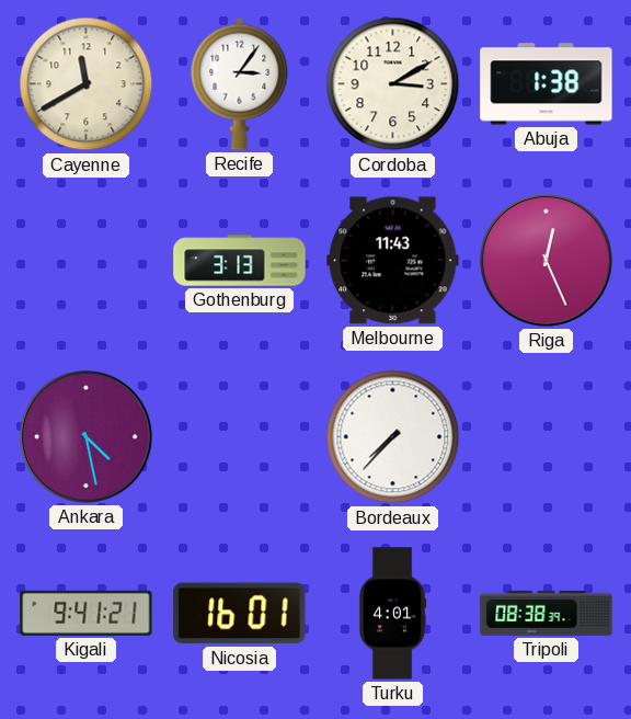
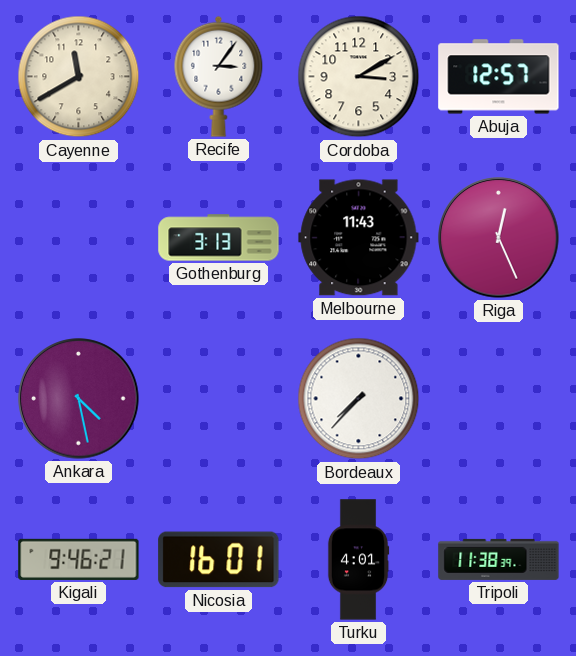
Abuja: 1:38 -> 12:57 (499, 77)
Kigali: 9:41 -> 9:46 (79, 559)
Tripoli: 08:38 -> 11:38 (499, 559)
